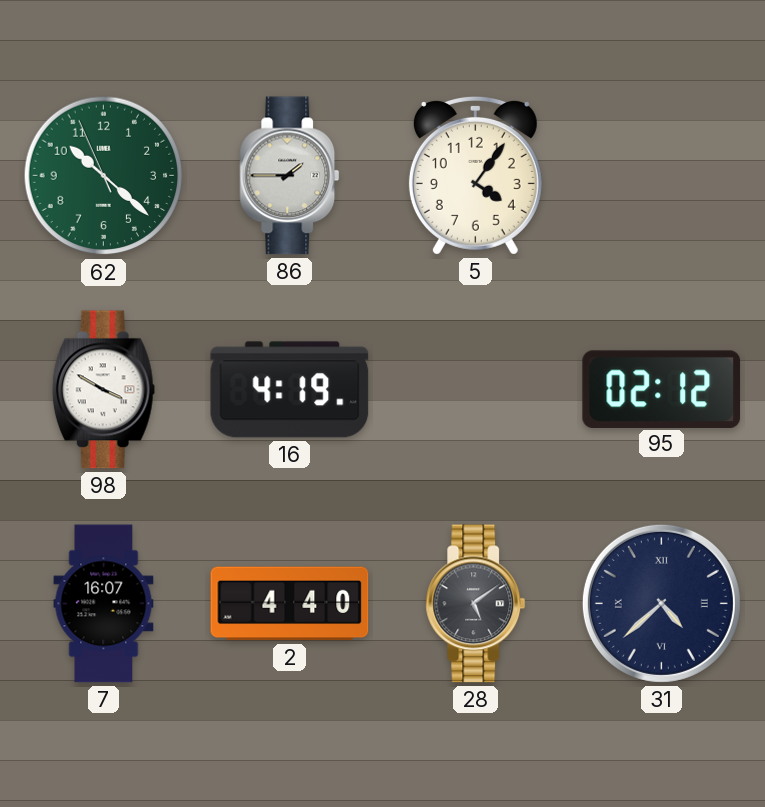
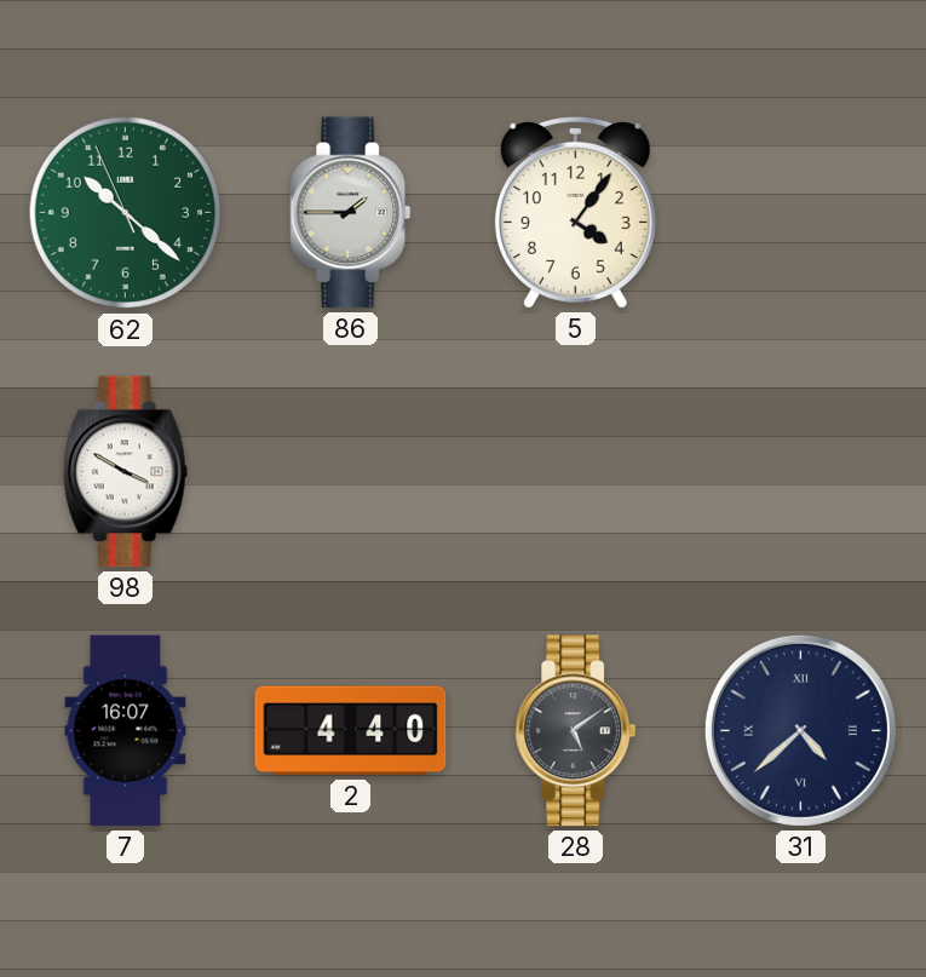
16: 4:19 -> none (290, 390)
95: 02:12 -> none (662, 389)
